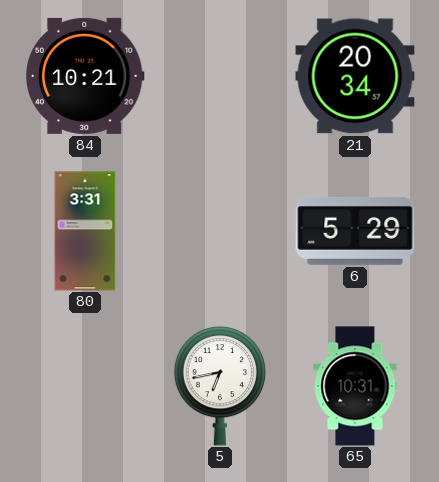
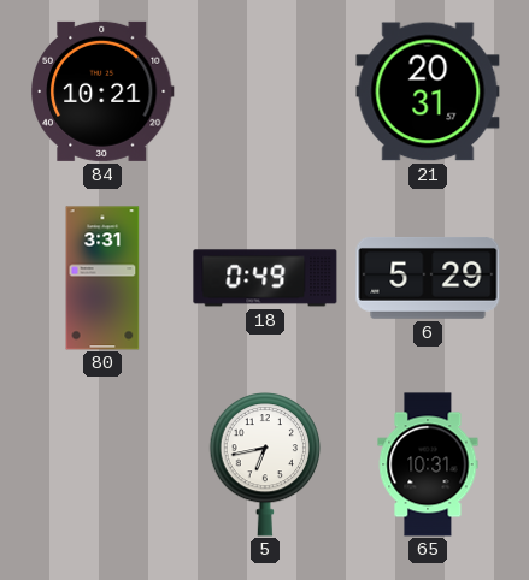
21: 20:34 -> 20:31 (428, 91)
18: none -> 0:49 (265, 278)
